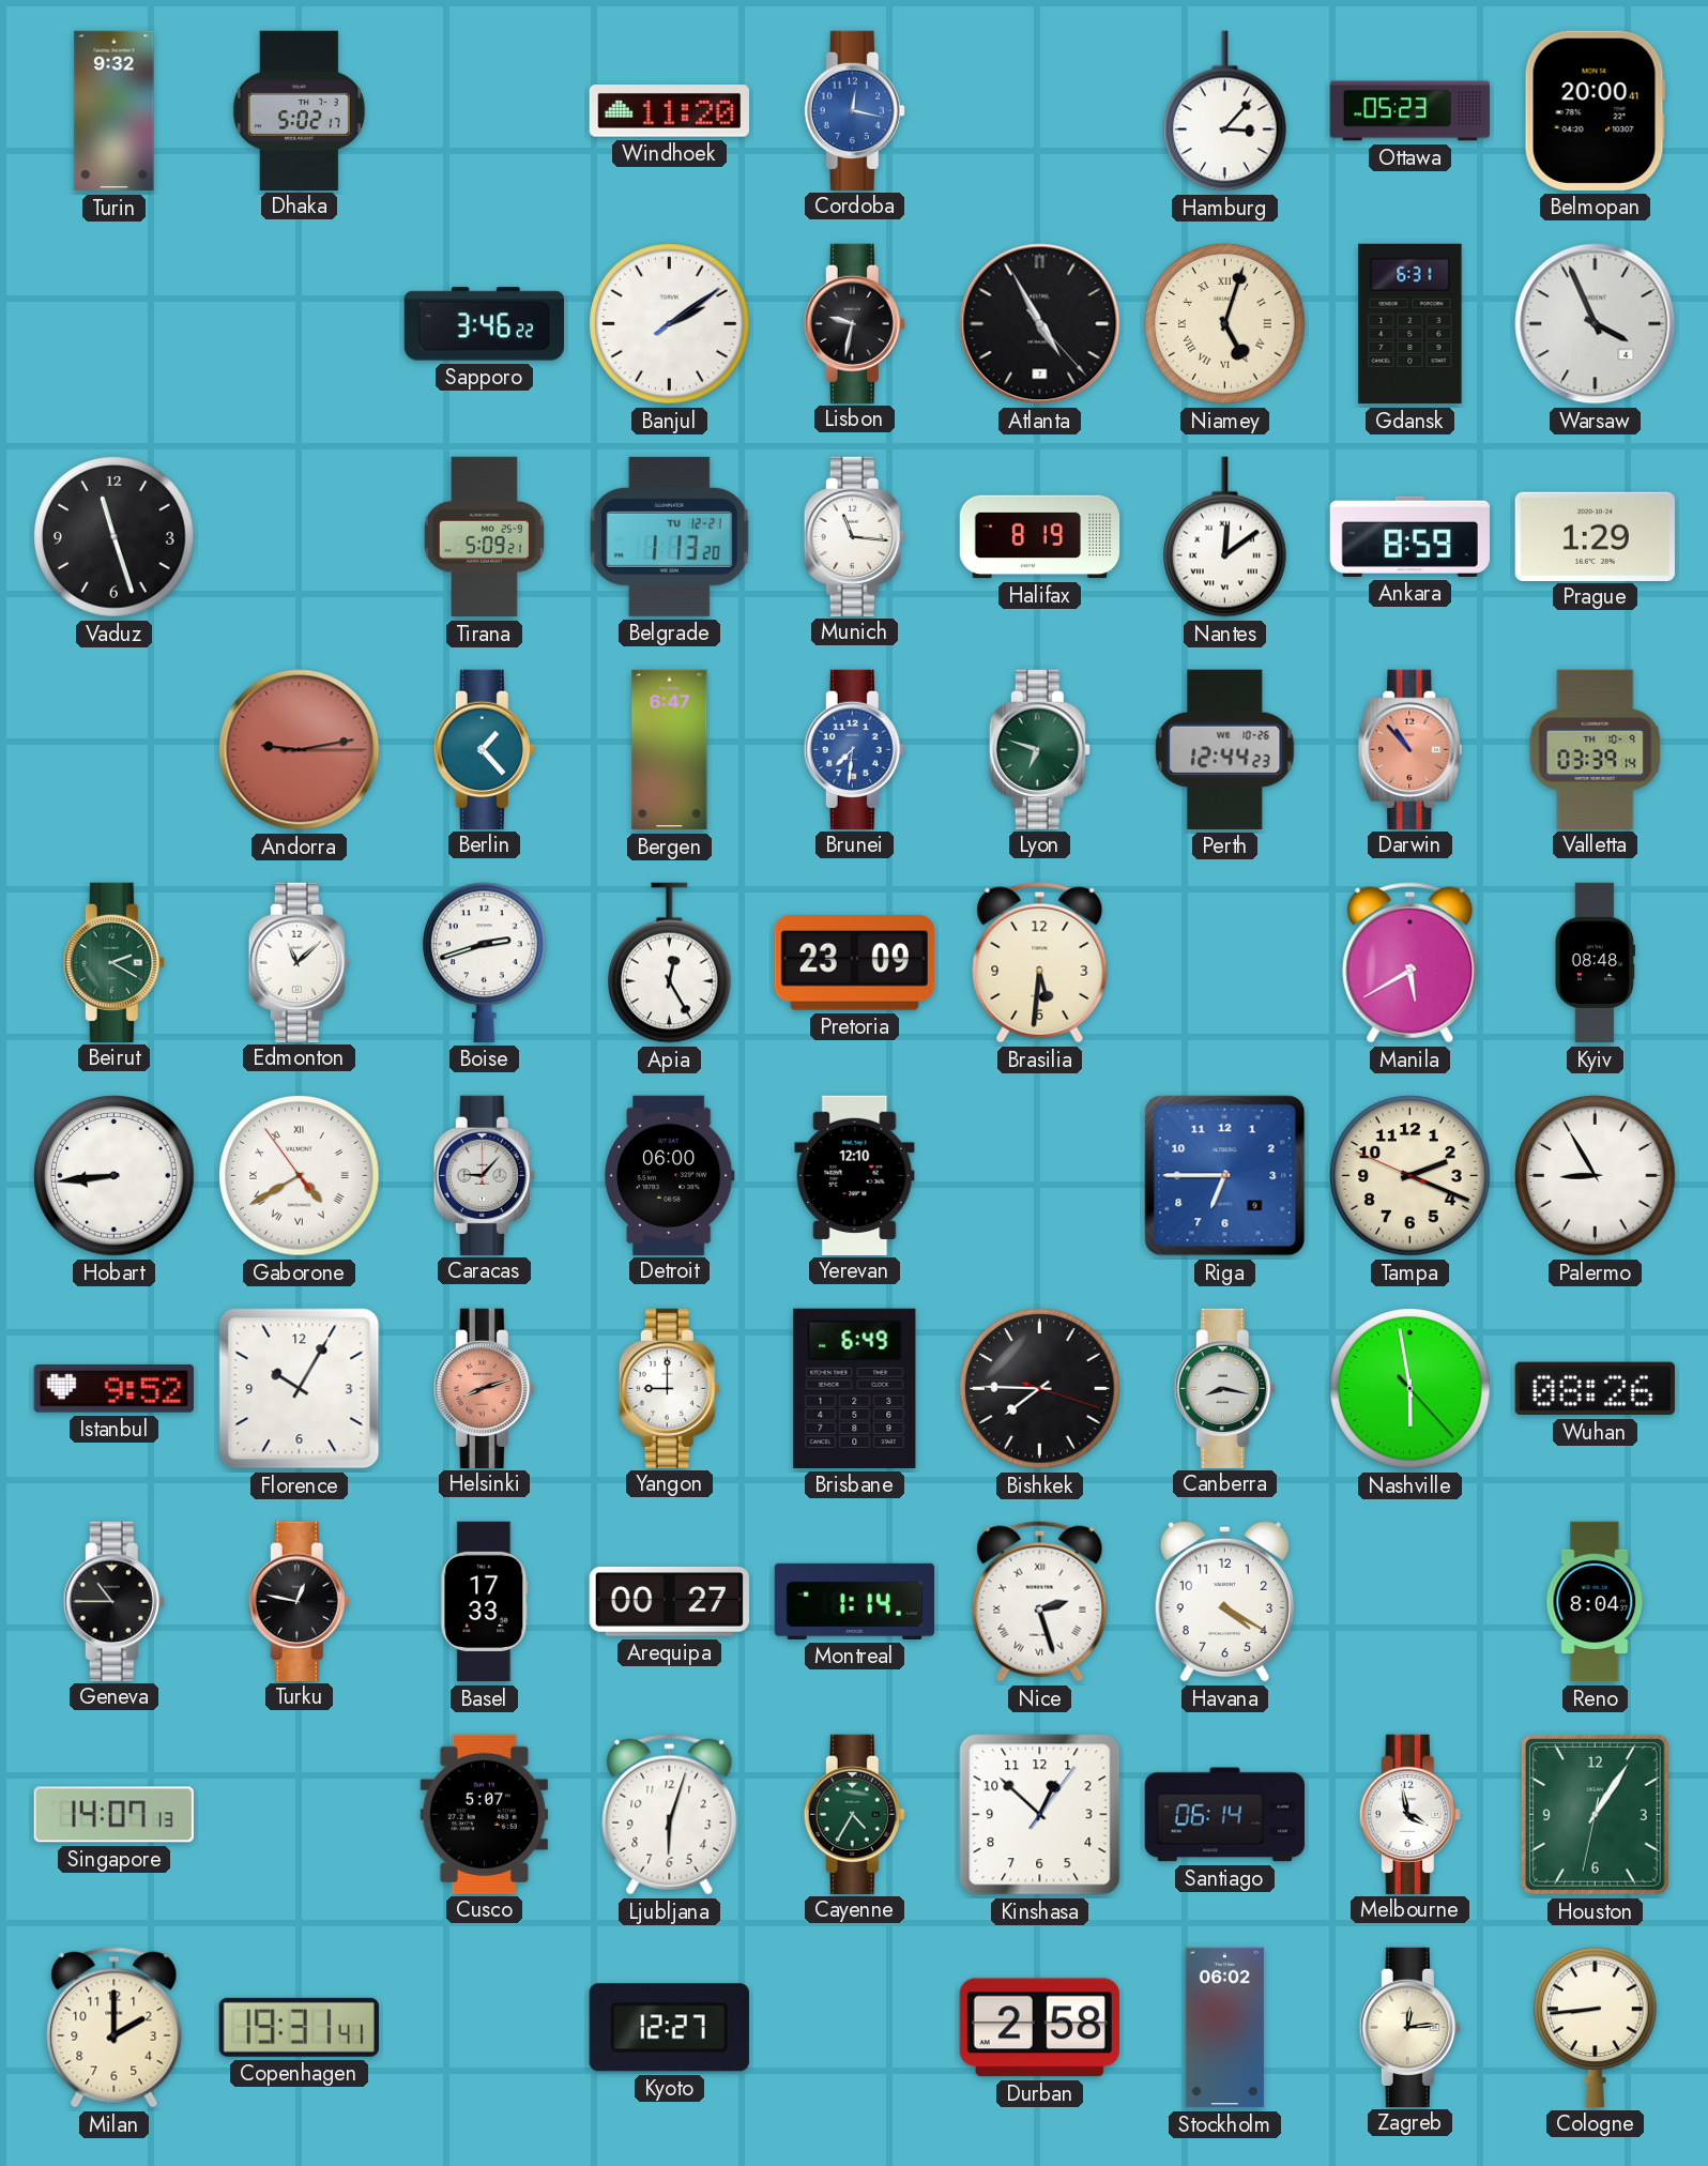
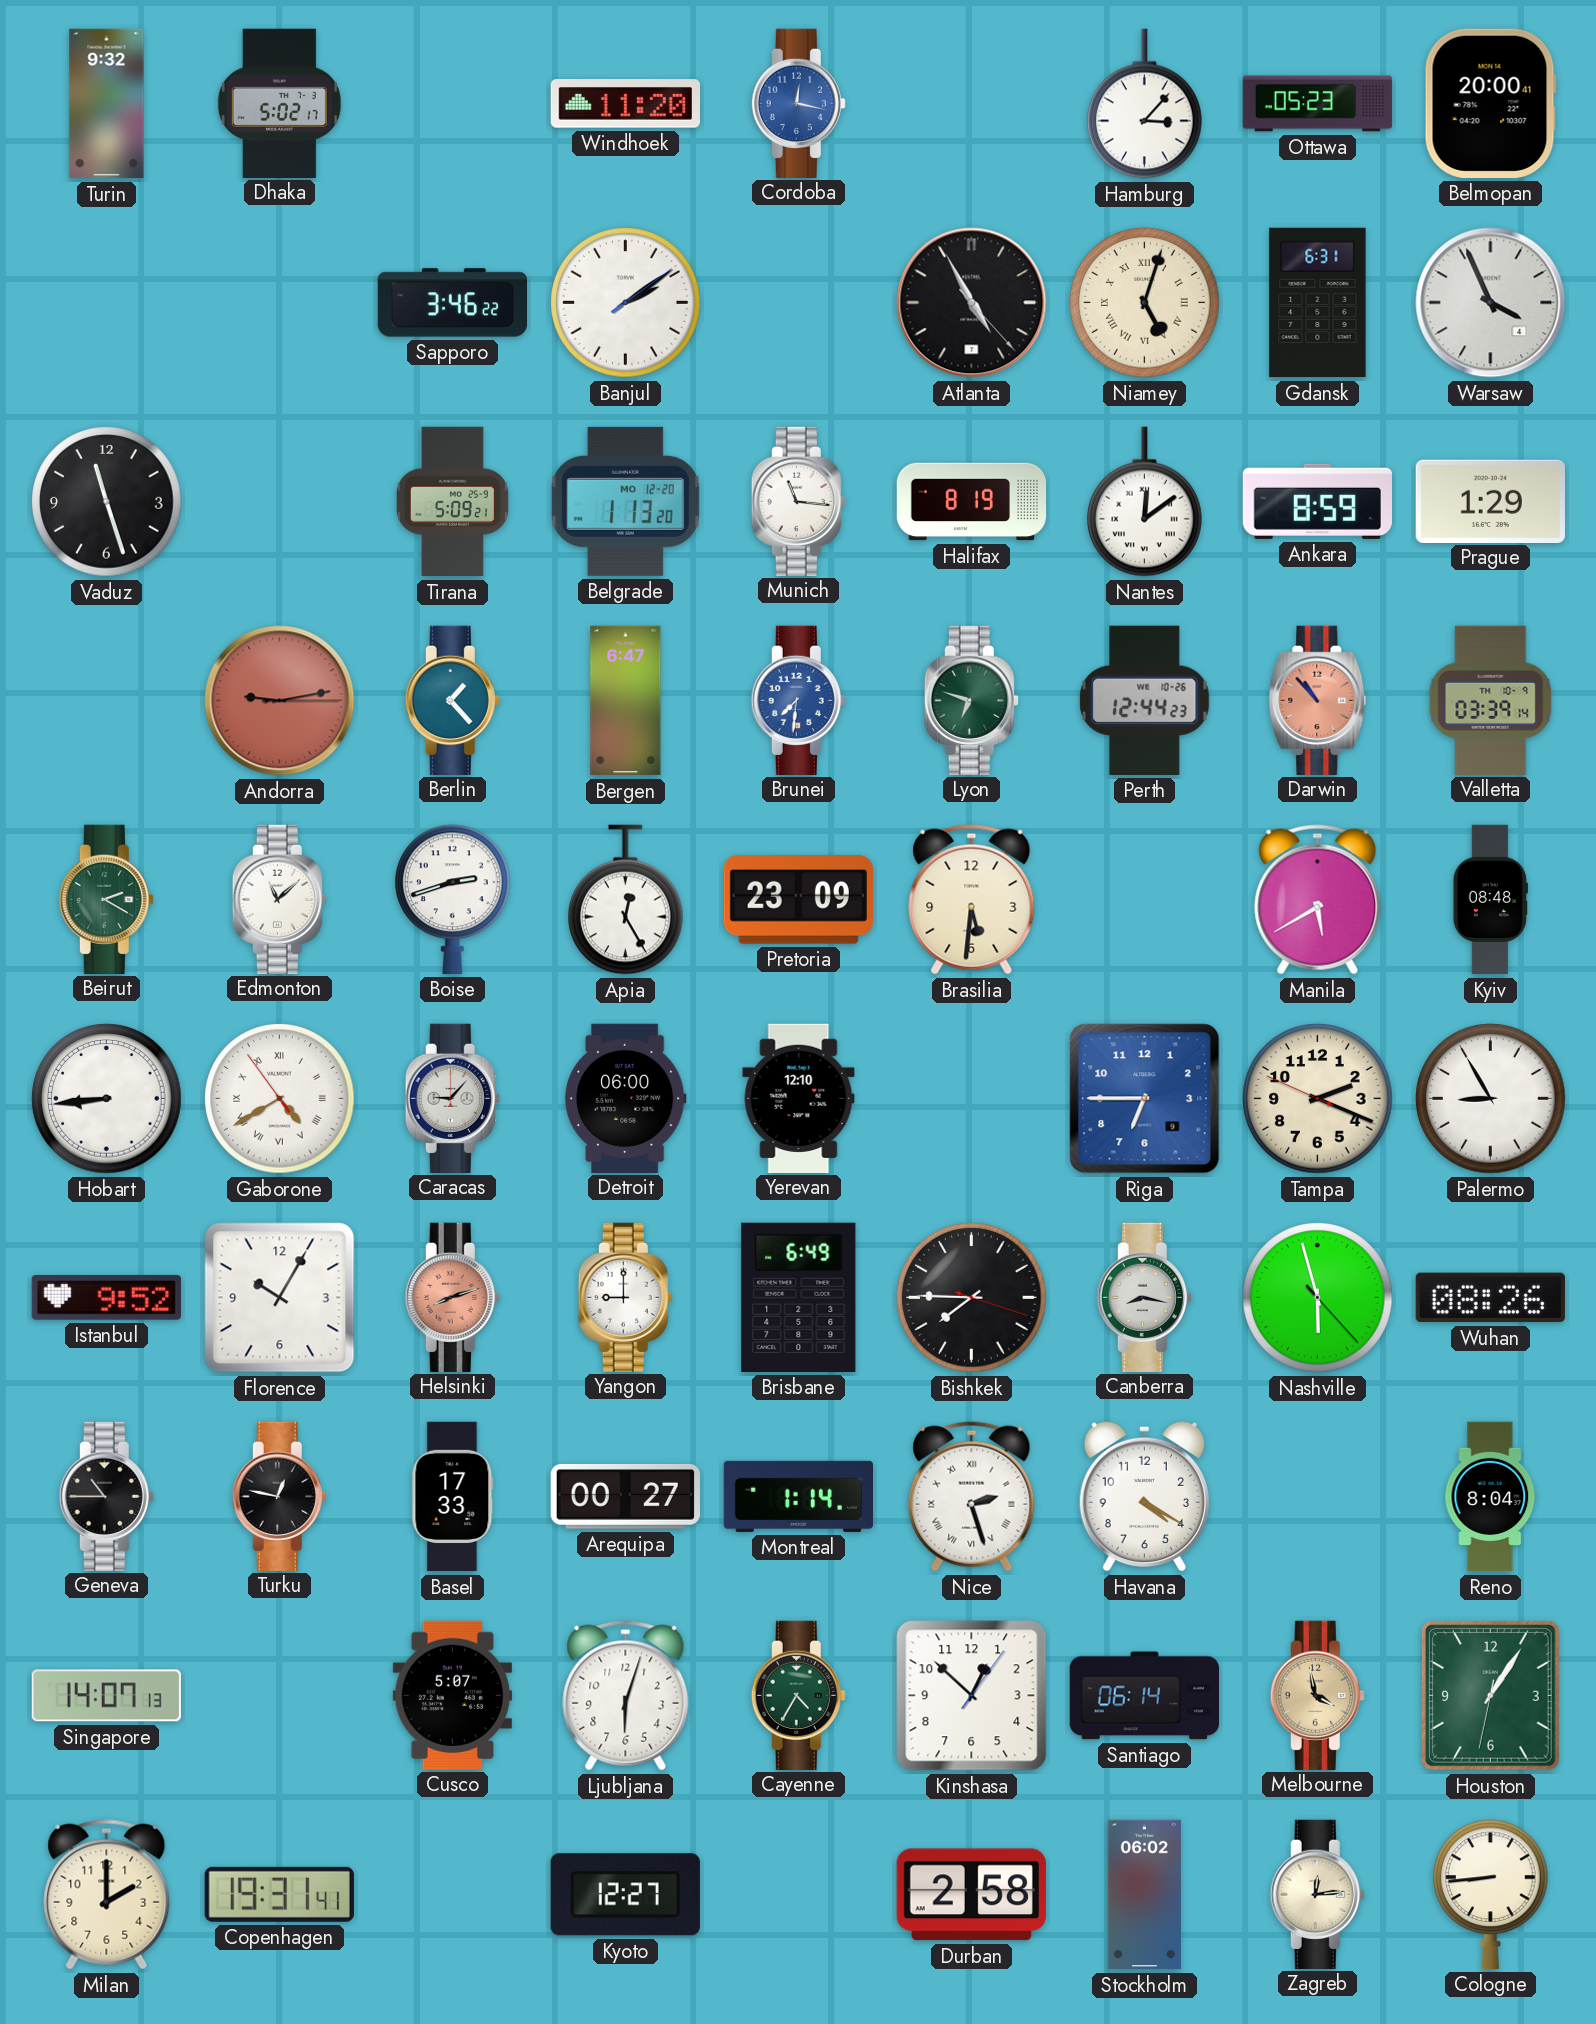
Lisbon: 9:32 -> none (854, 323)
Belgrade date: TU 12-21 -> MO 12-20 (625, 501)
Nashville: 5:58 -> 5:57 (1318, 1298)
Melbourne dial: white -> champagne (1317, 1695)
